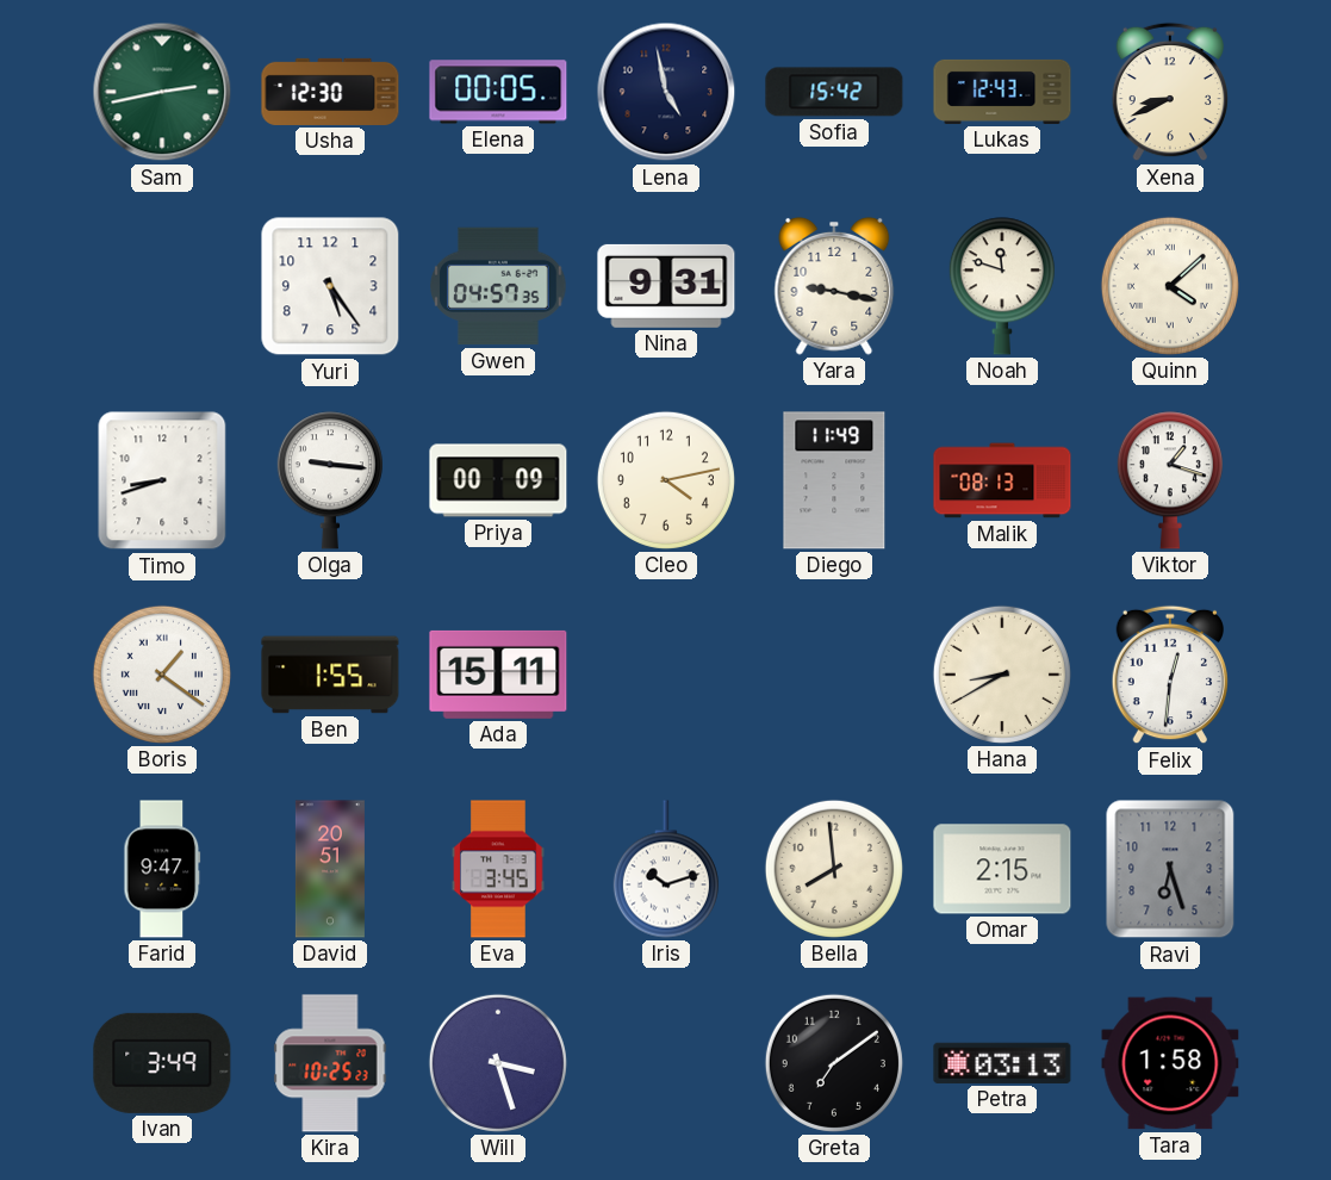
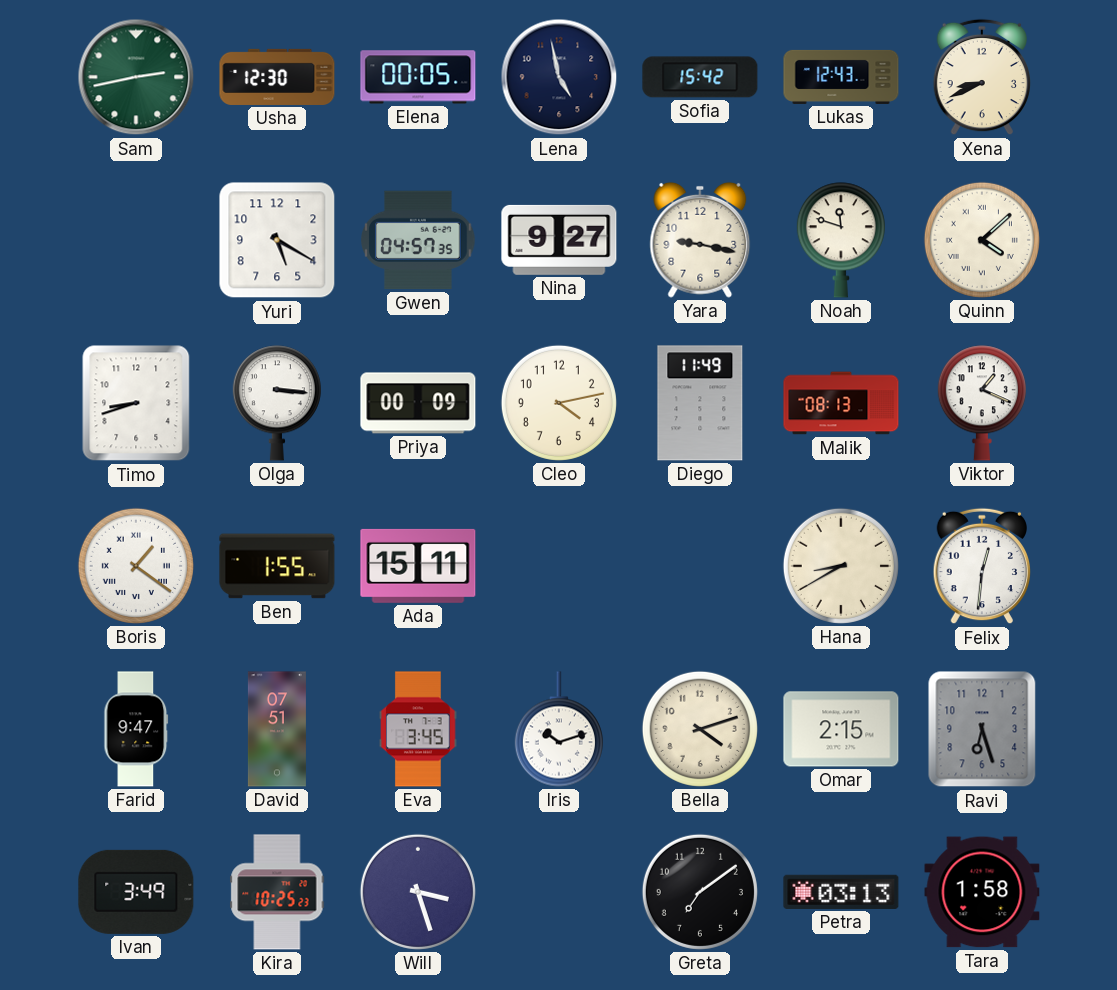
Yuri: 5:24 -> 5:20 (277, 240)
Nina: 9:31 -> 9:27 (559, 240)
Olga: 9:16 -> 3:16 (277, 403)
Viktor: 1:18 -> 1:19 (982, 403)
David: 20:51 -> 07:51 (277, 729)
Bella: 7:59 -> 4:12 (700, 729)
